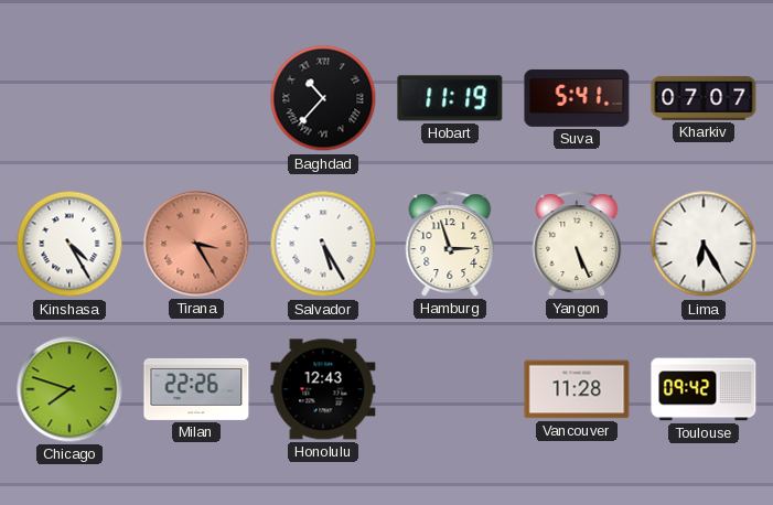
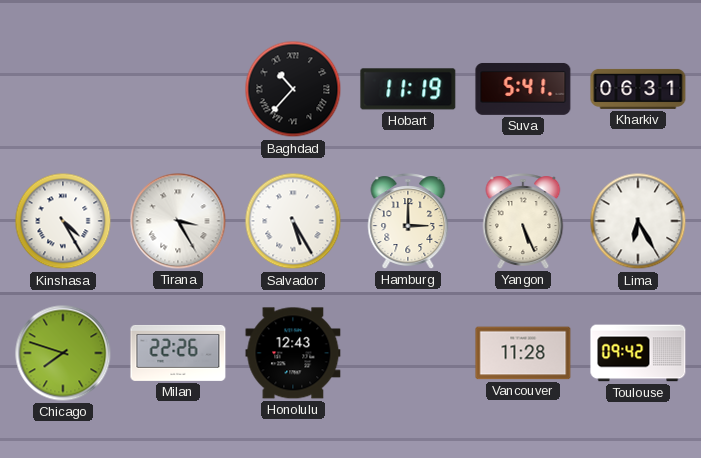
Kharkiv: 07:07 -> 06:31 (638, 89)
Tirana dial: salmon -> white (178, 221)
Hamburg: 2:57 -> 3:00 (408, 221)
